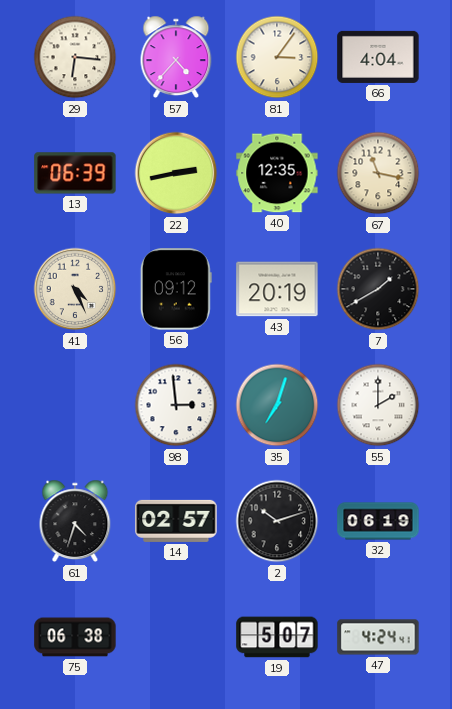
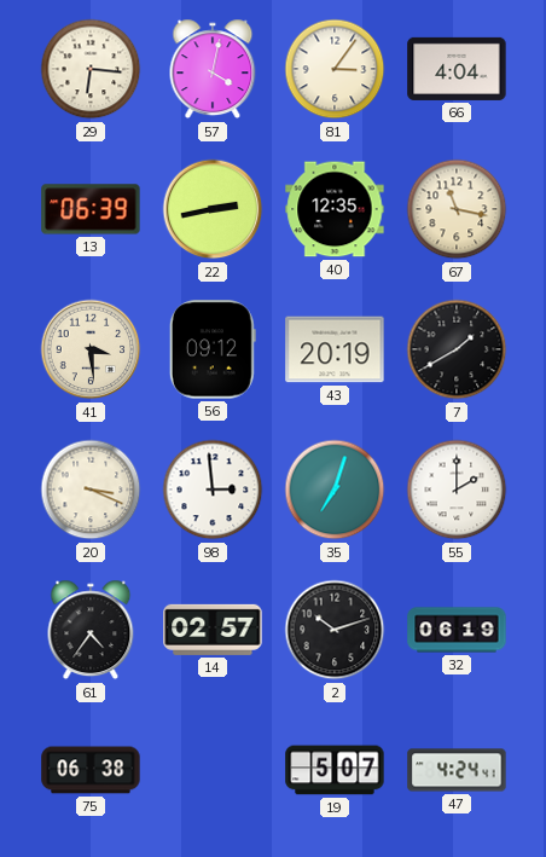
57: 4:37 -> 4:02 (213, 69)
41: 4:26 -> 3:29 (91, 349)
20: none -> 3:19 (91, 490)
61: 4:33 -> 4:36 (91, 630)
